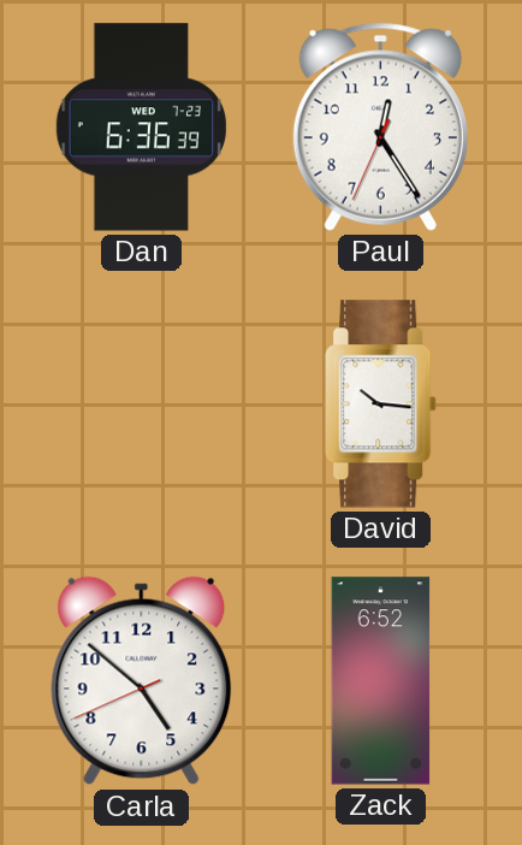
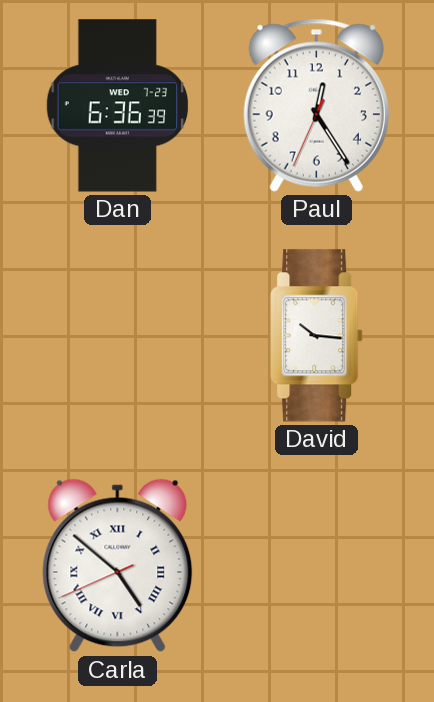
Carla numerals: Arabic -> Roman (118, 566)
Zack: 6:52 -> none (381, 681)
